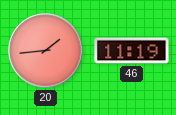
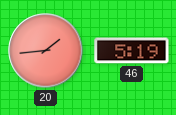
46: 11:19 -> 5:19 (132, 51)
